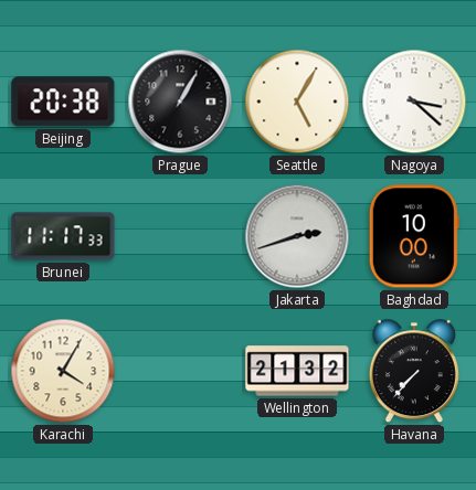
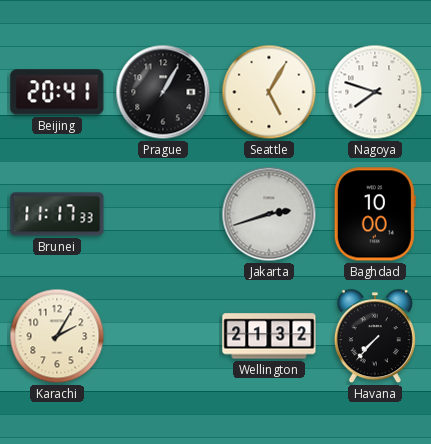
Beijing: 20:38 -> 20:41 (57, 92)
Nagoya: 3:22 -> 7:48 (375, 92)
Karachi: 4:05 -> 2:05 (57, 336)
